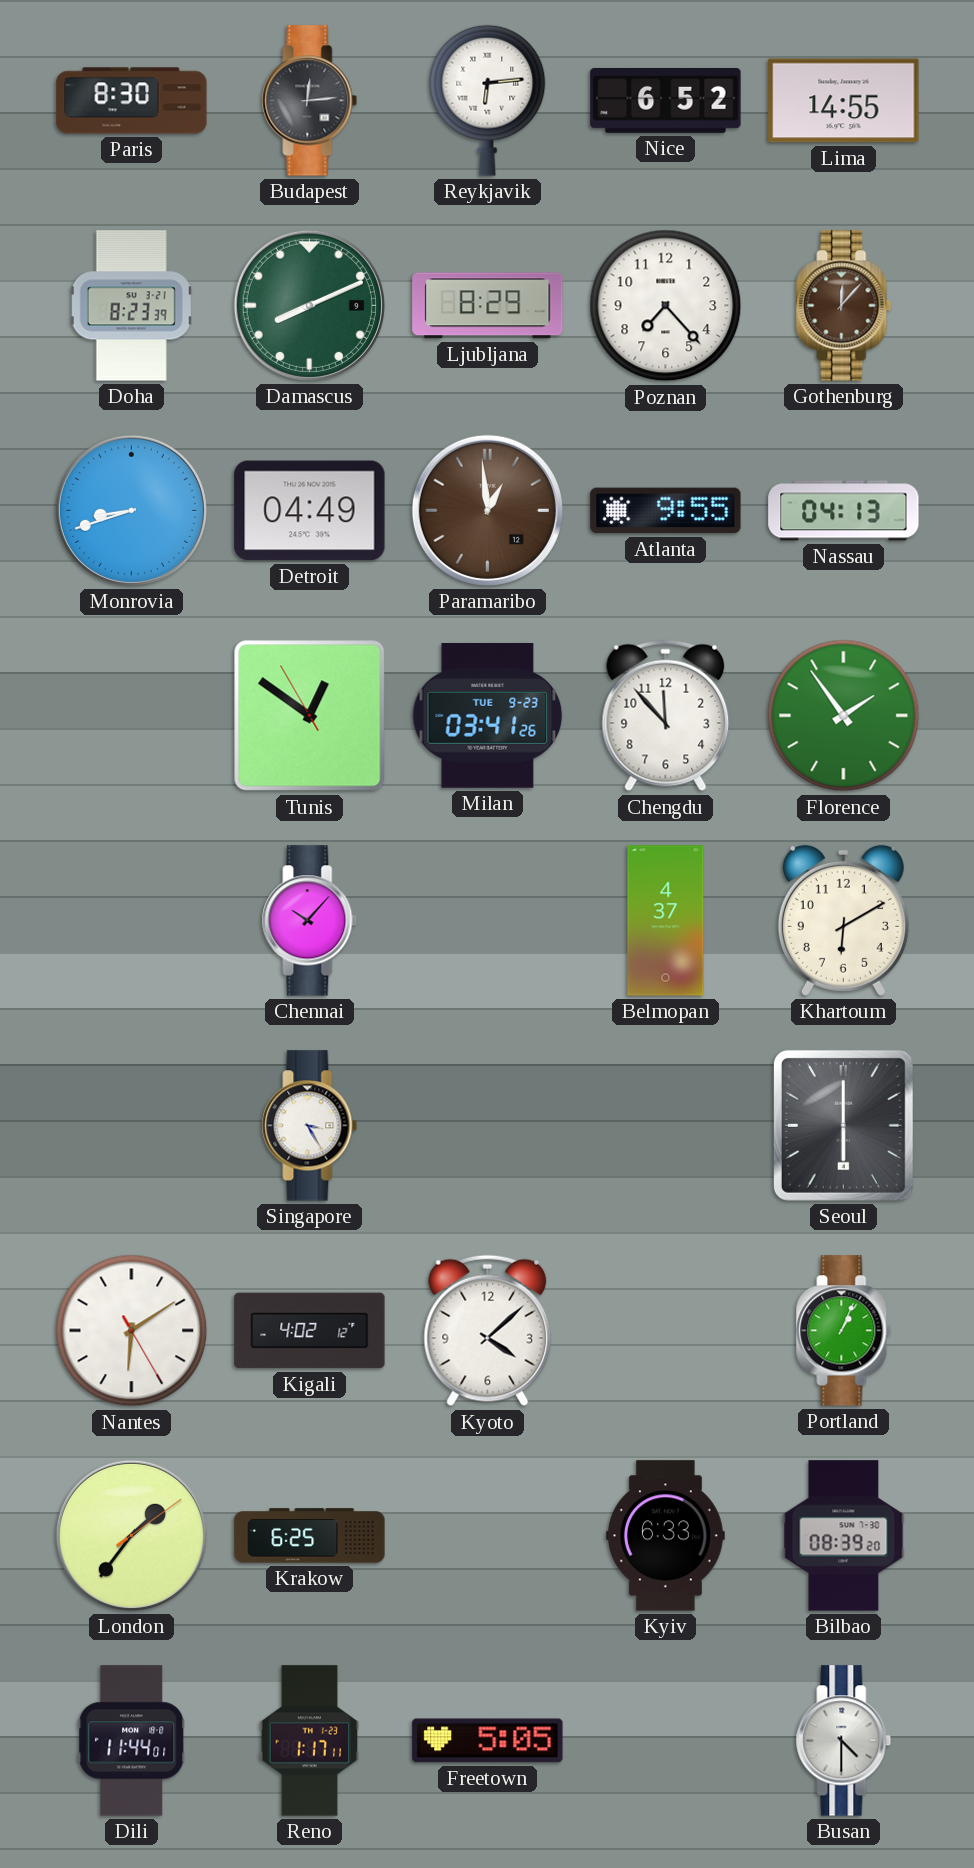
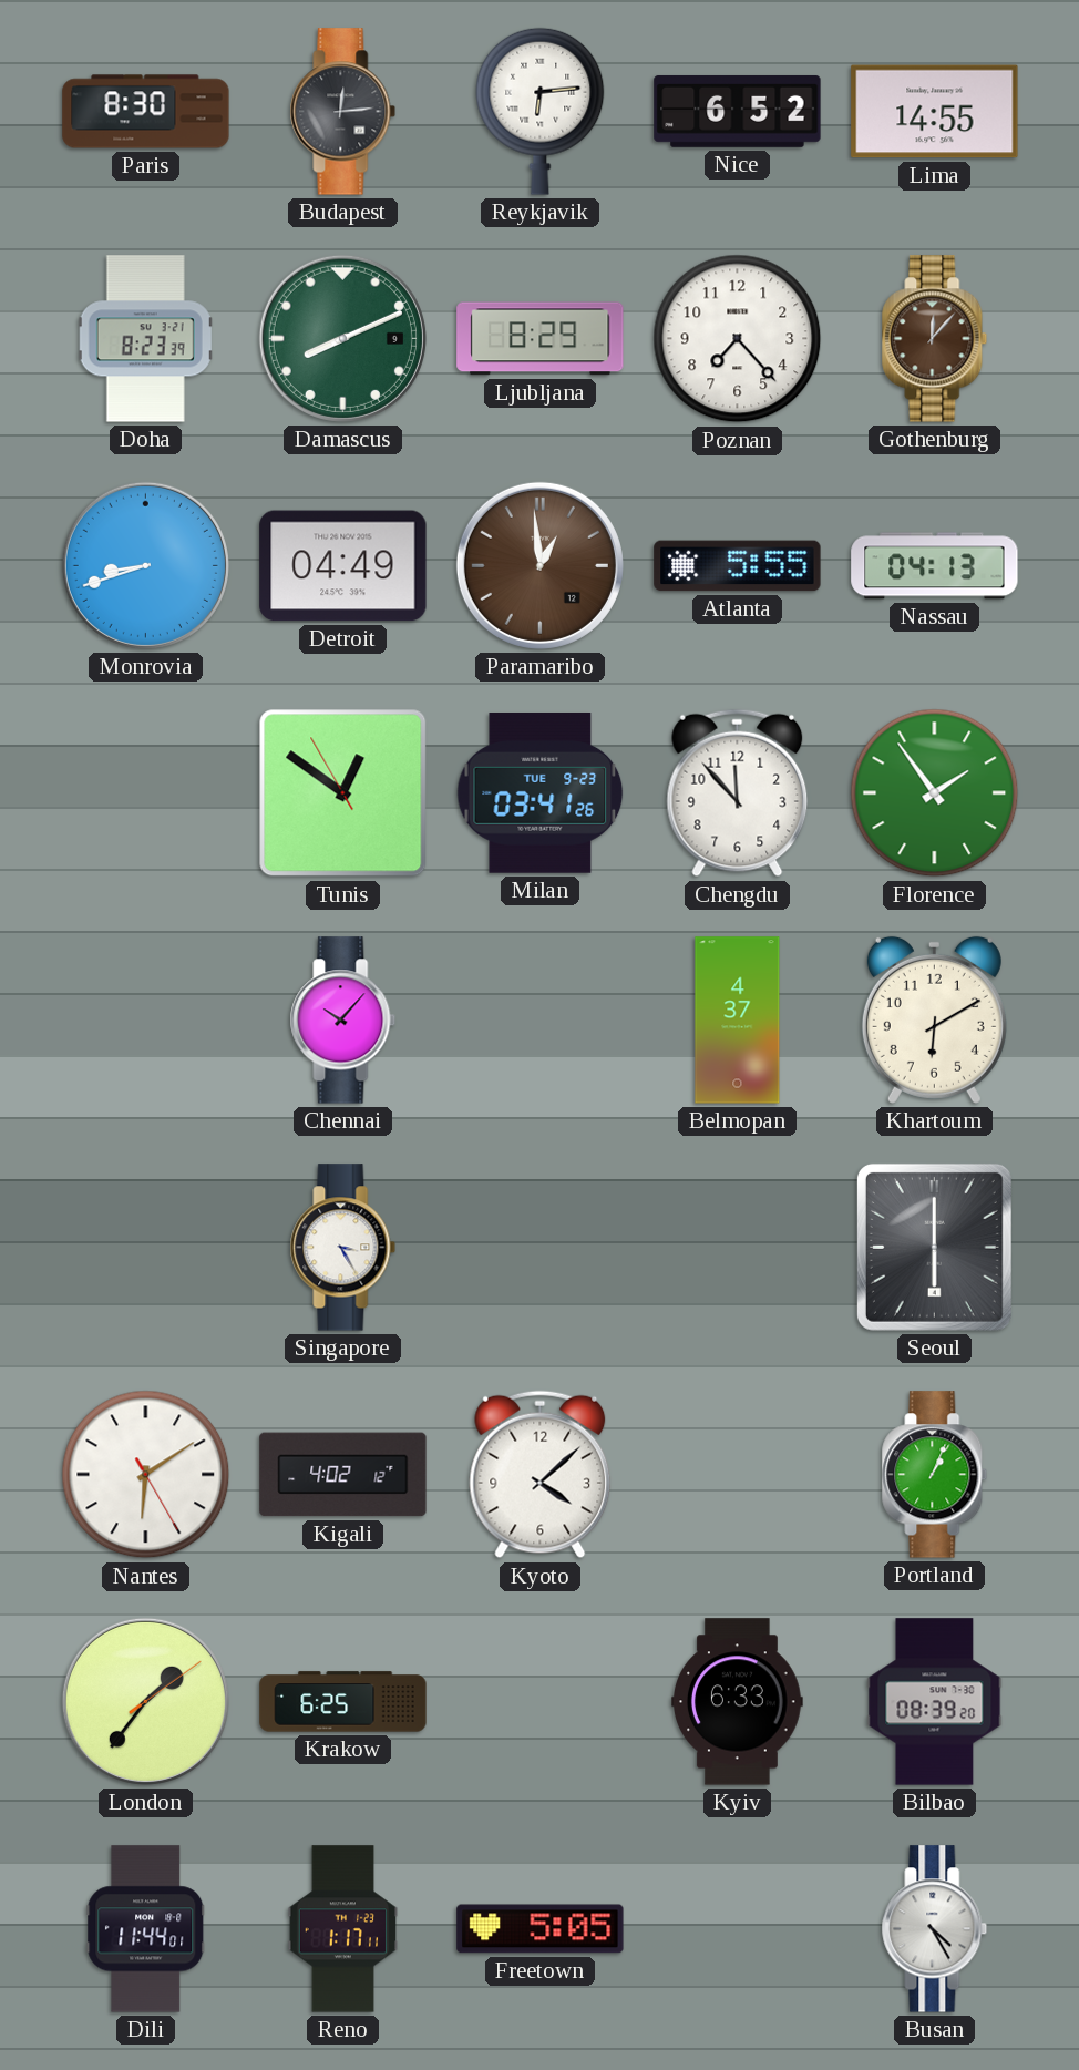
Atlanta: 9:55 -> 5:55 (738, 566)
Busan: 4:30 -> 4:25 (935, 1929)
